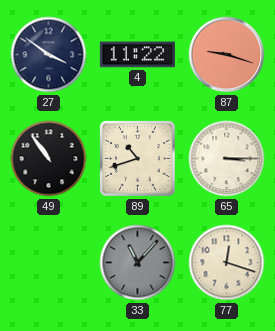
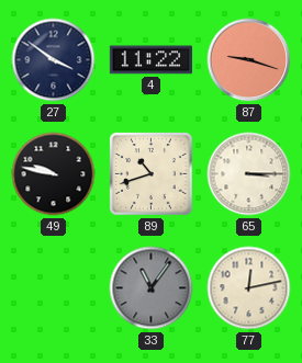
49: 10:54 -> 9:47 (54, 174)
33: 11:07 -> 11:06 (152, 288)
77: 12:18 -> 12:13 (249, 288)
